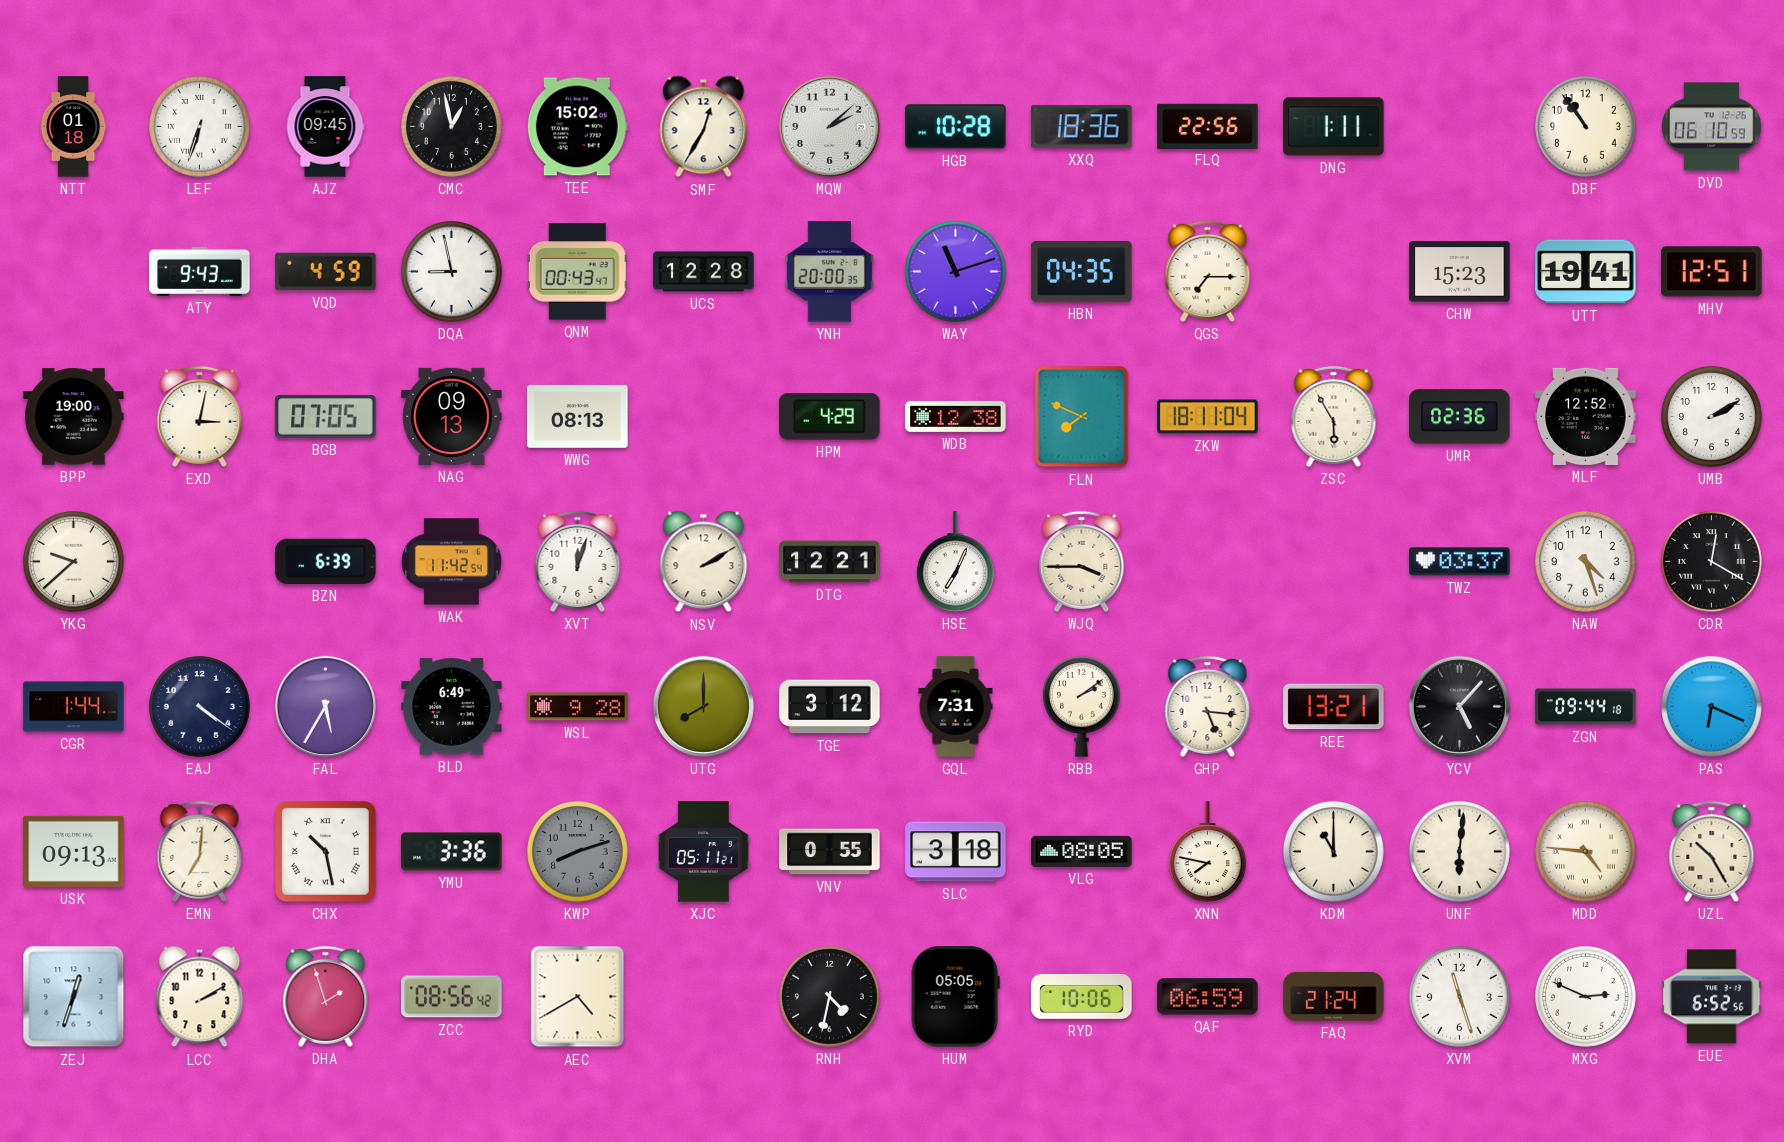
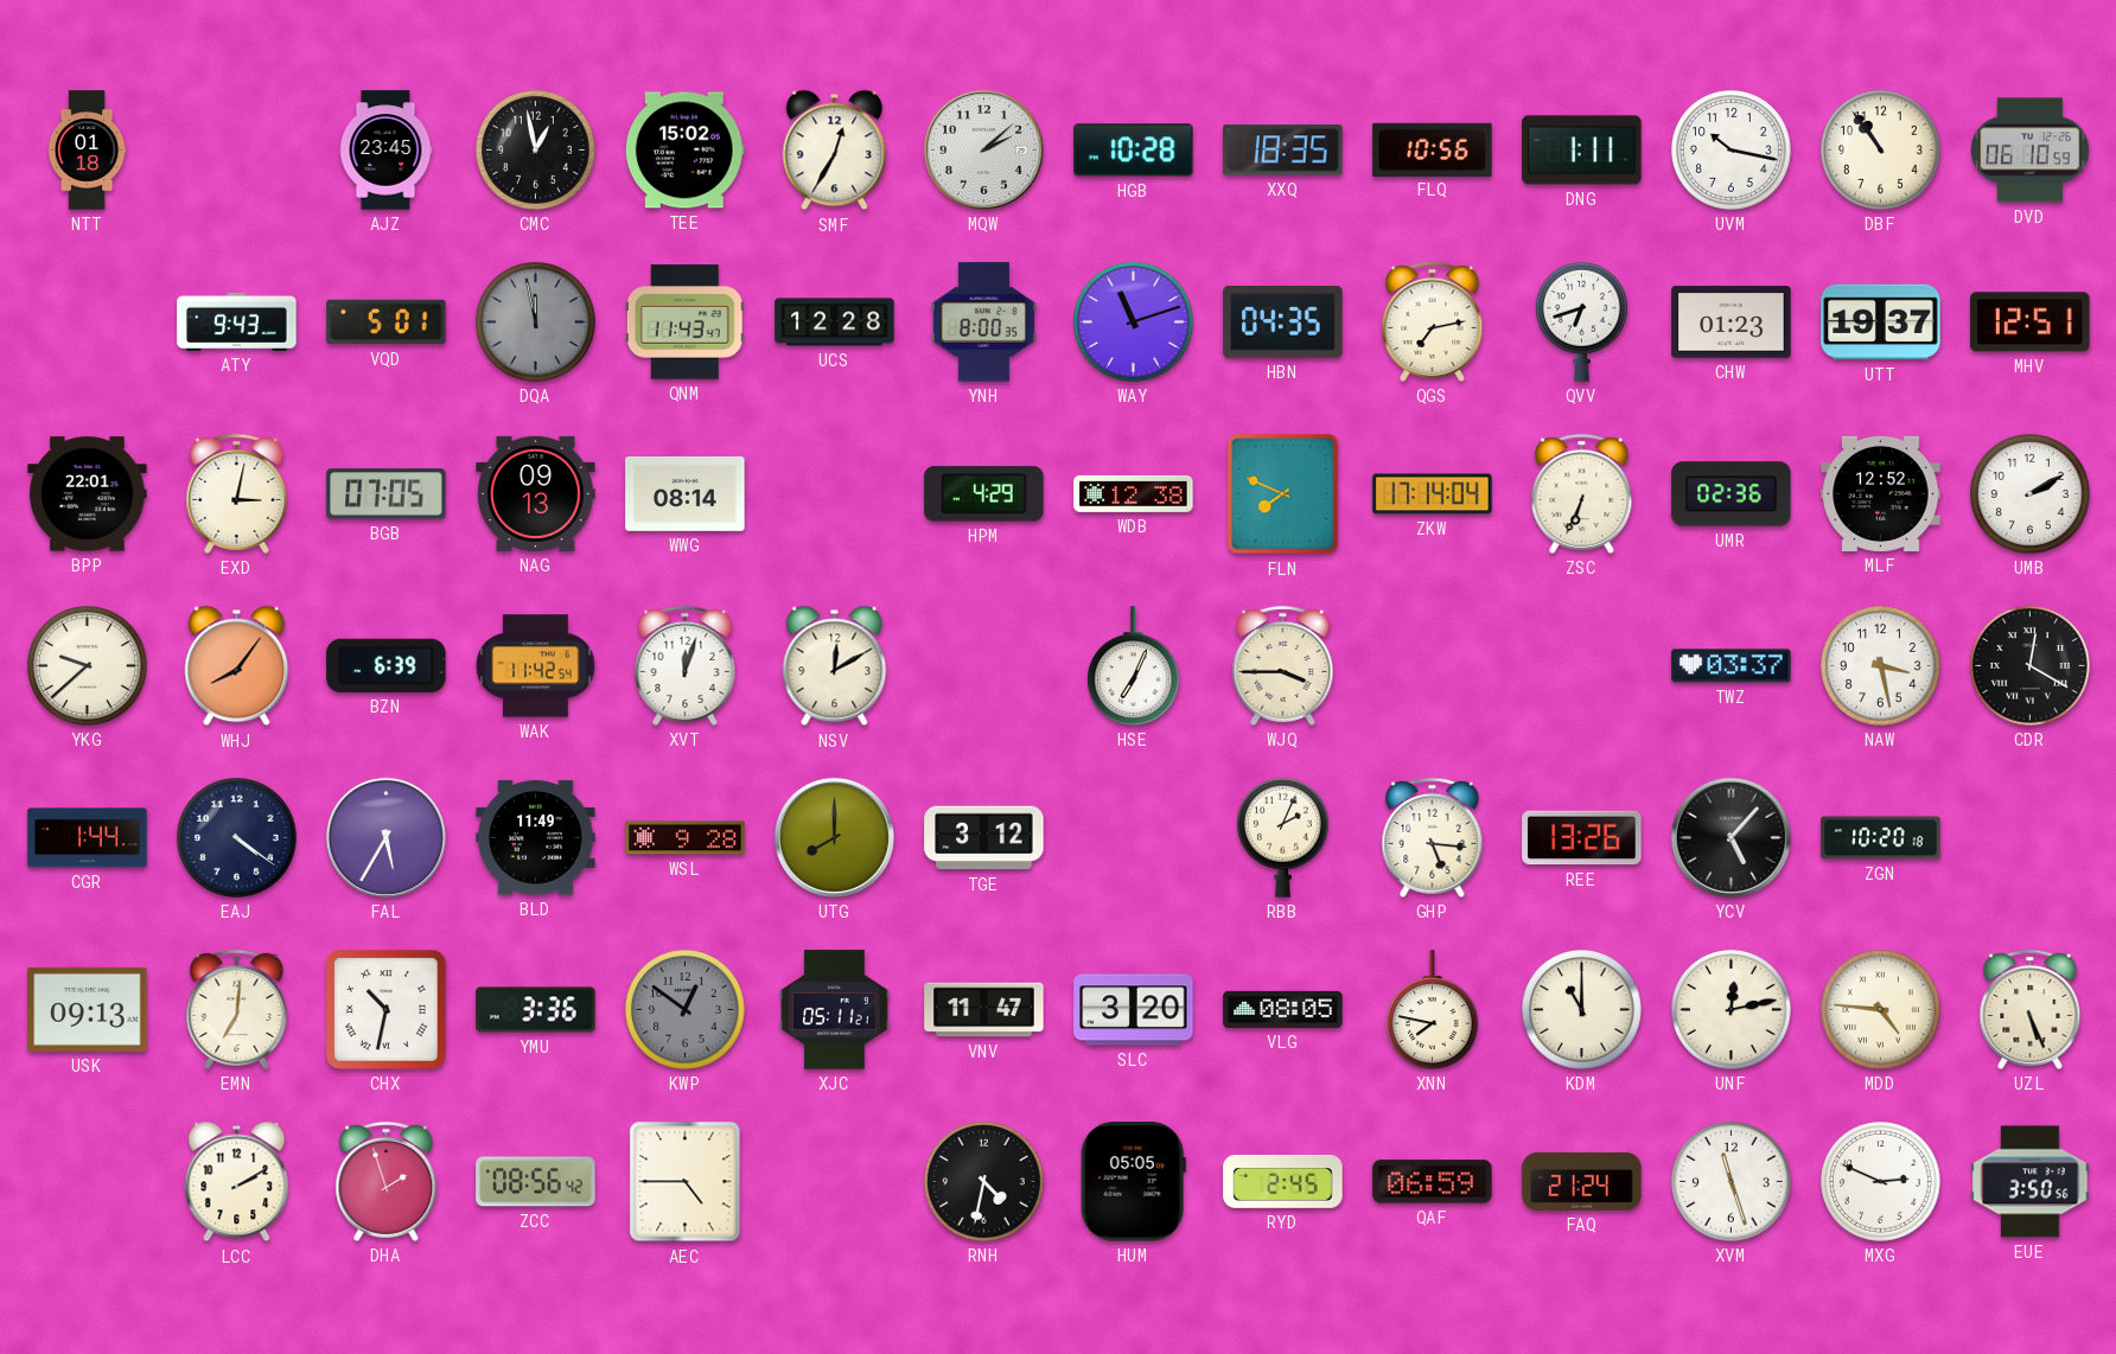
LEF: 6:33 -> none (200, 127)
AJZ: 09:45 -> 23:45 (385, 151)
XXQ: 18:36 -> 18:35 (1283, 151)
FLQ: 22:56 -> 10:56 (1433, 149)
UVM: none -> 10:17 (1732, 151)
VQD: 4:59 -> 5:01 (387, 322)
DQA: 8:58 -> 11:58 (536, 322)
DQA dial: white -> grey (536, 322)
QNM: 00:43 -> 11:43 (684, 322)
YNH: 20:00 -> 8:00 (983, 322)
QGS: 7:15 -> 7:13 (1433, 321)
QVV: none -> 6:42 (1581, 321)
CHW: 15:23 -> 01:23 (1732, 322)
UTT: 19:41 -> 19:37 (1881, 322)
BPP: 19:00 -> 22:01 (88, 494)
WWG: 08:13 -> 08:14 (686, 493)
ZKW: 18:11 -> 17:14 (1433, 494)
ZSC: 5:55 -> 6:34 (1582, 493)
WHJ: none -> 8:06 (237, 666)
NSV: 2:10 -> 12:10 (835, 666)
DTG: 12:21 -> none (830, 562)
NAW: 4:27 -> 3:28 (1881, 666)
BLD: 6:49 -> 11:49 (536, 838)
GQL: 7:31 -> none (956, 707)
RBB: 2:09 -> 2:04 (1282, 837)
REE: 13:21 -> 13:26 (1582, 838)
ZGN: 09:44 -> 10:20 (1881, 838)
PAS: 6:19 -> none (1712, 707)
CHX: 10:28 -> 10:32 (387, 1010)
KWP: 8:12 -> 12:51 (686, 1010)
VNV: 0:55 -> 11:47 (984, 1010)
SLC: 3:18 -> 3:20 (1134, 1010)
UNF: 6:01 -> 12:13 (1732, 1010)
UZL: 10:25 -> 5:26 (2031, 1009)
ZEJ: 12:33 -> none (74, 997)
AEC: 4:40 -> 4:45 (686, 1182)
RYD: 10:06 -> 2:45 (1283, 1181)
EUE: 6:52 -> 3:50 (2031, 1182)
